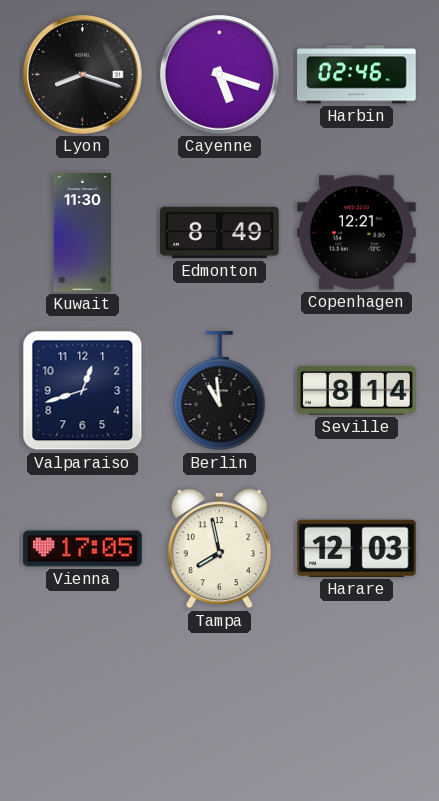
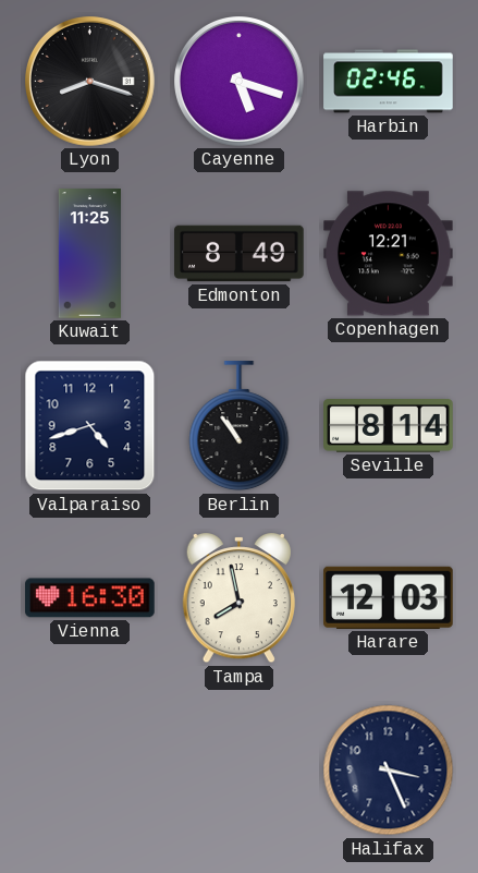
Kuwait: 11:30 -> 11:25 (89, 254)
Valparaiso: 12:42 -> 4:42 (90, 426)
Berlin: 10:59 -> 10:54 (240, 426)
Vienna: 17:05 -> 16:30 (90, 598)
Halifax: none -> 3:26 (389, 771)
